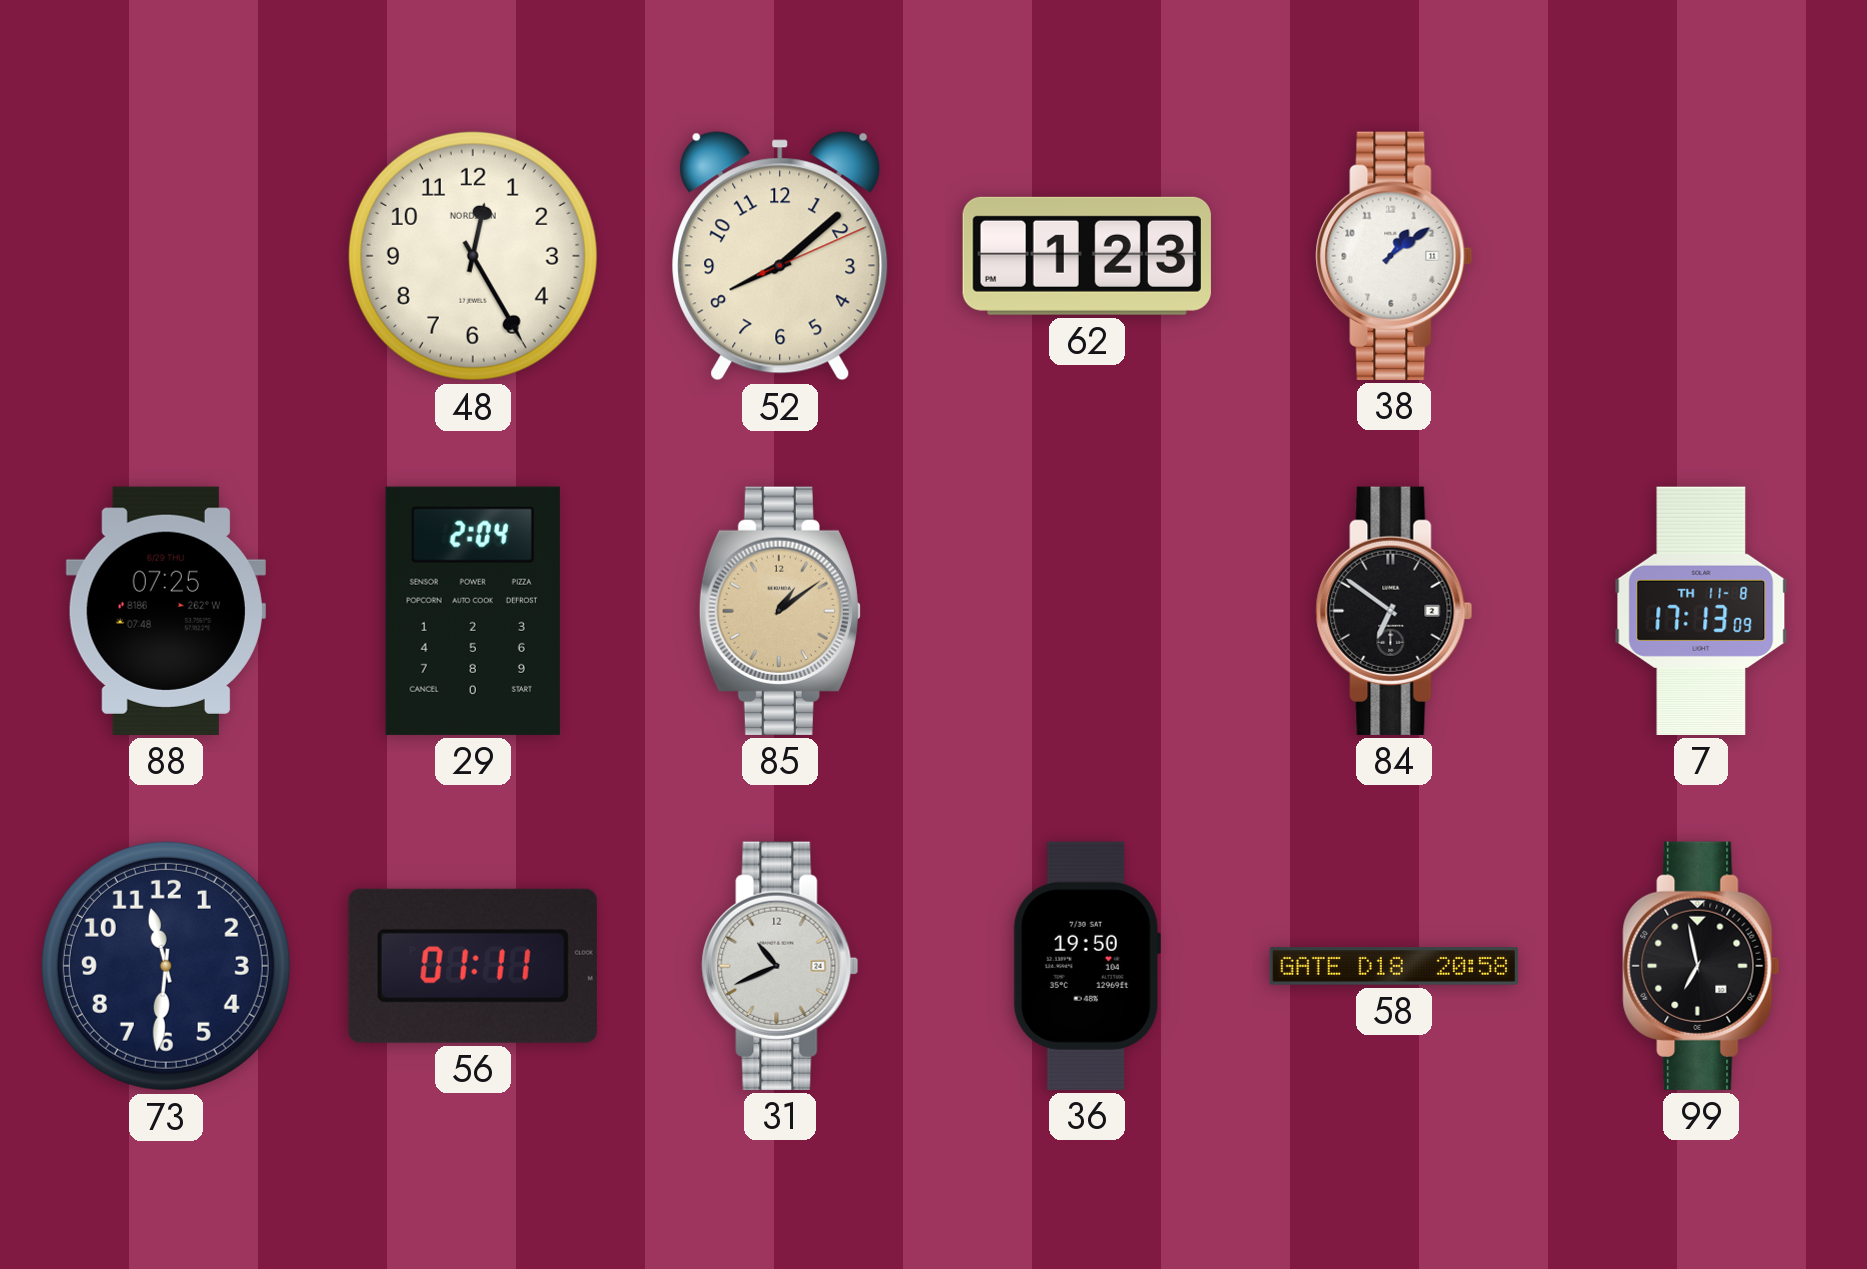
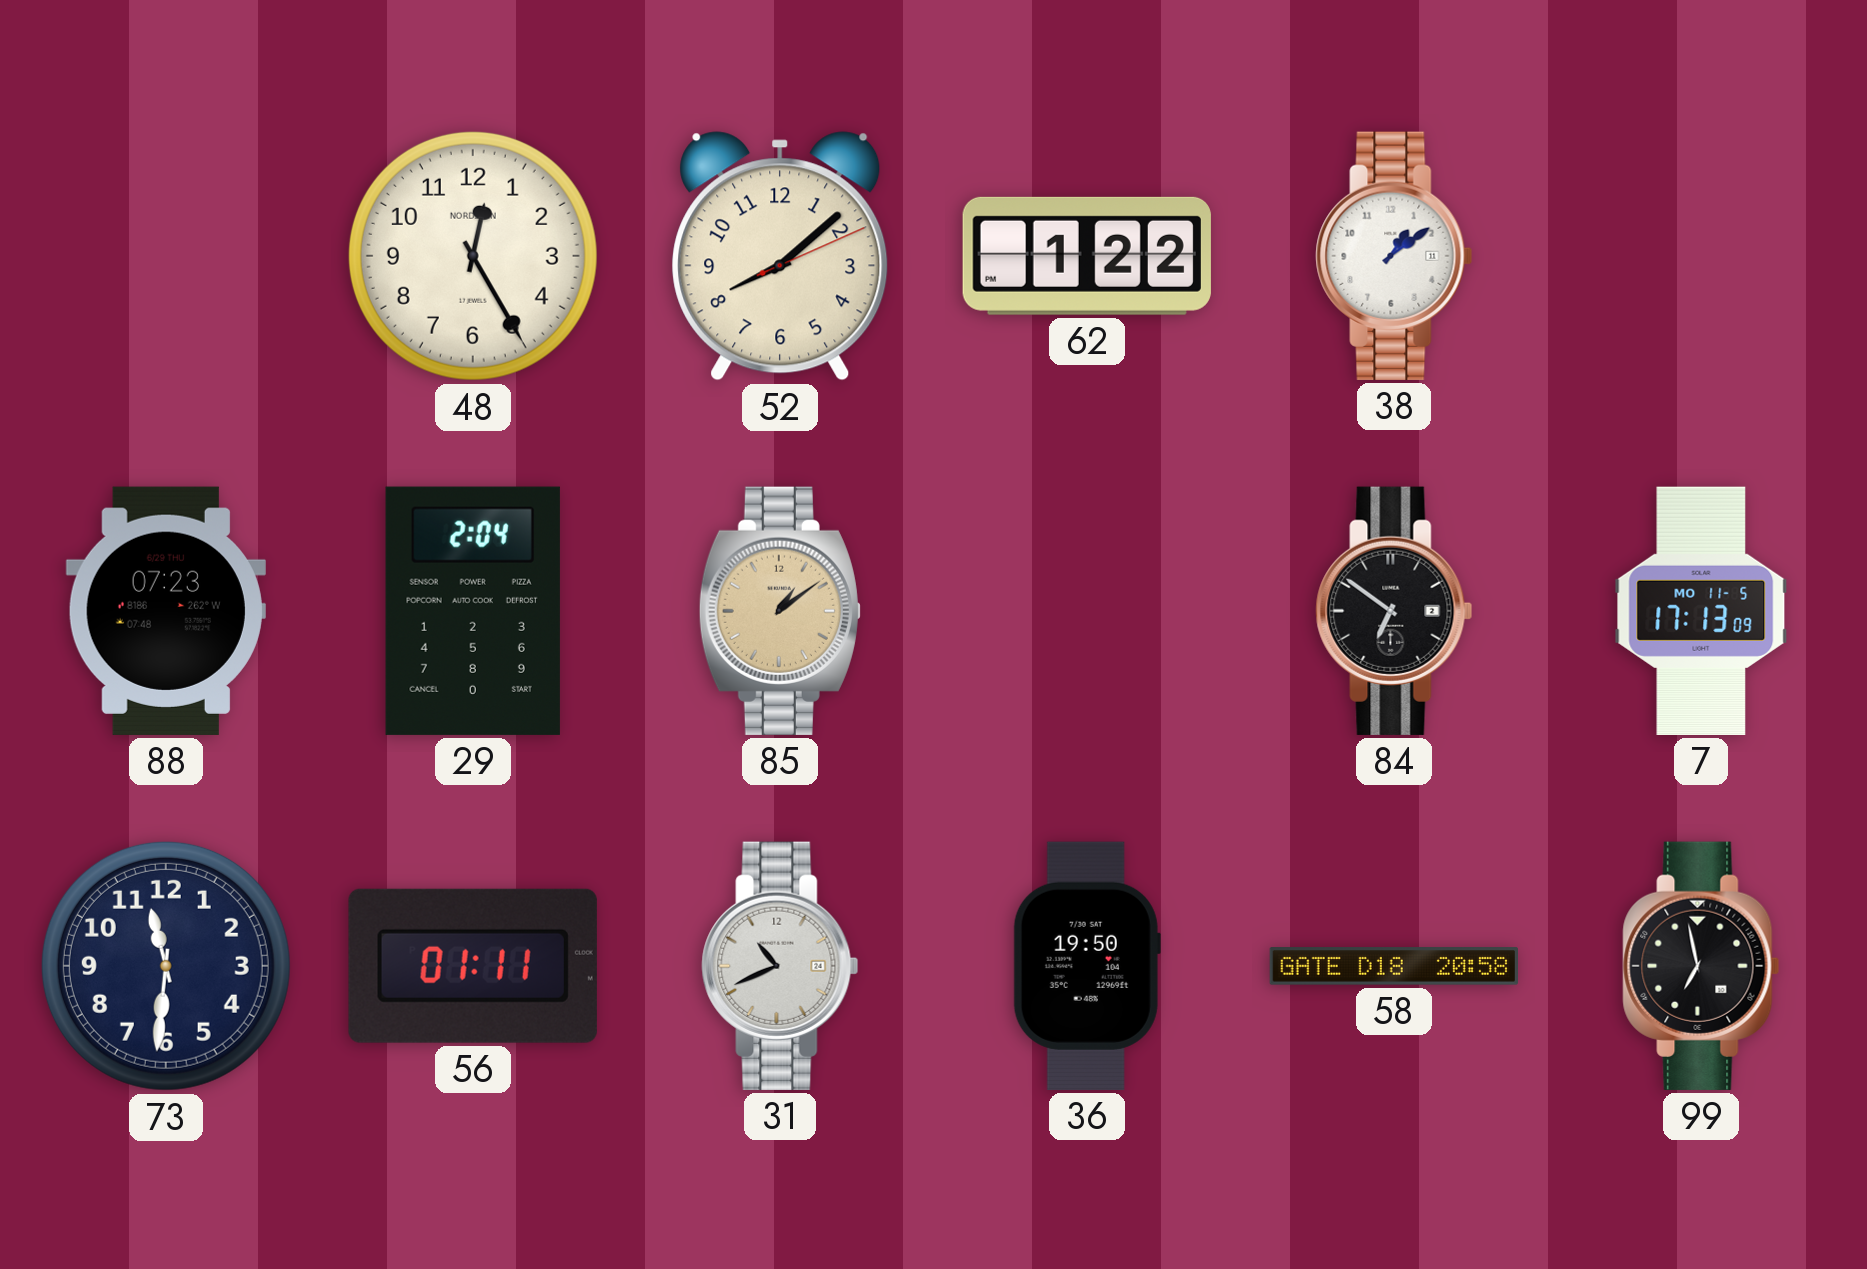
62: 1:23 -> 1:22 (1087, 256)
88: 07:25 -> 07:23 (166, 611)
7 date: TH 11-8 -> MO 11-5 (1701, 611)
